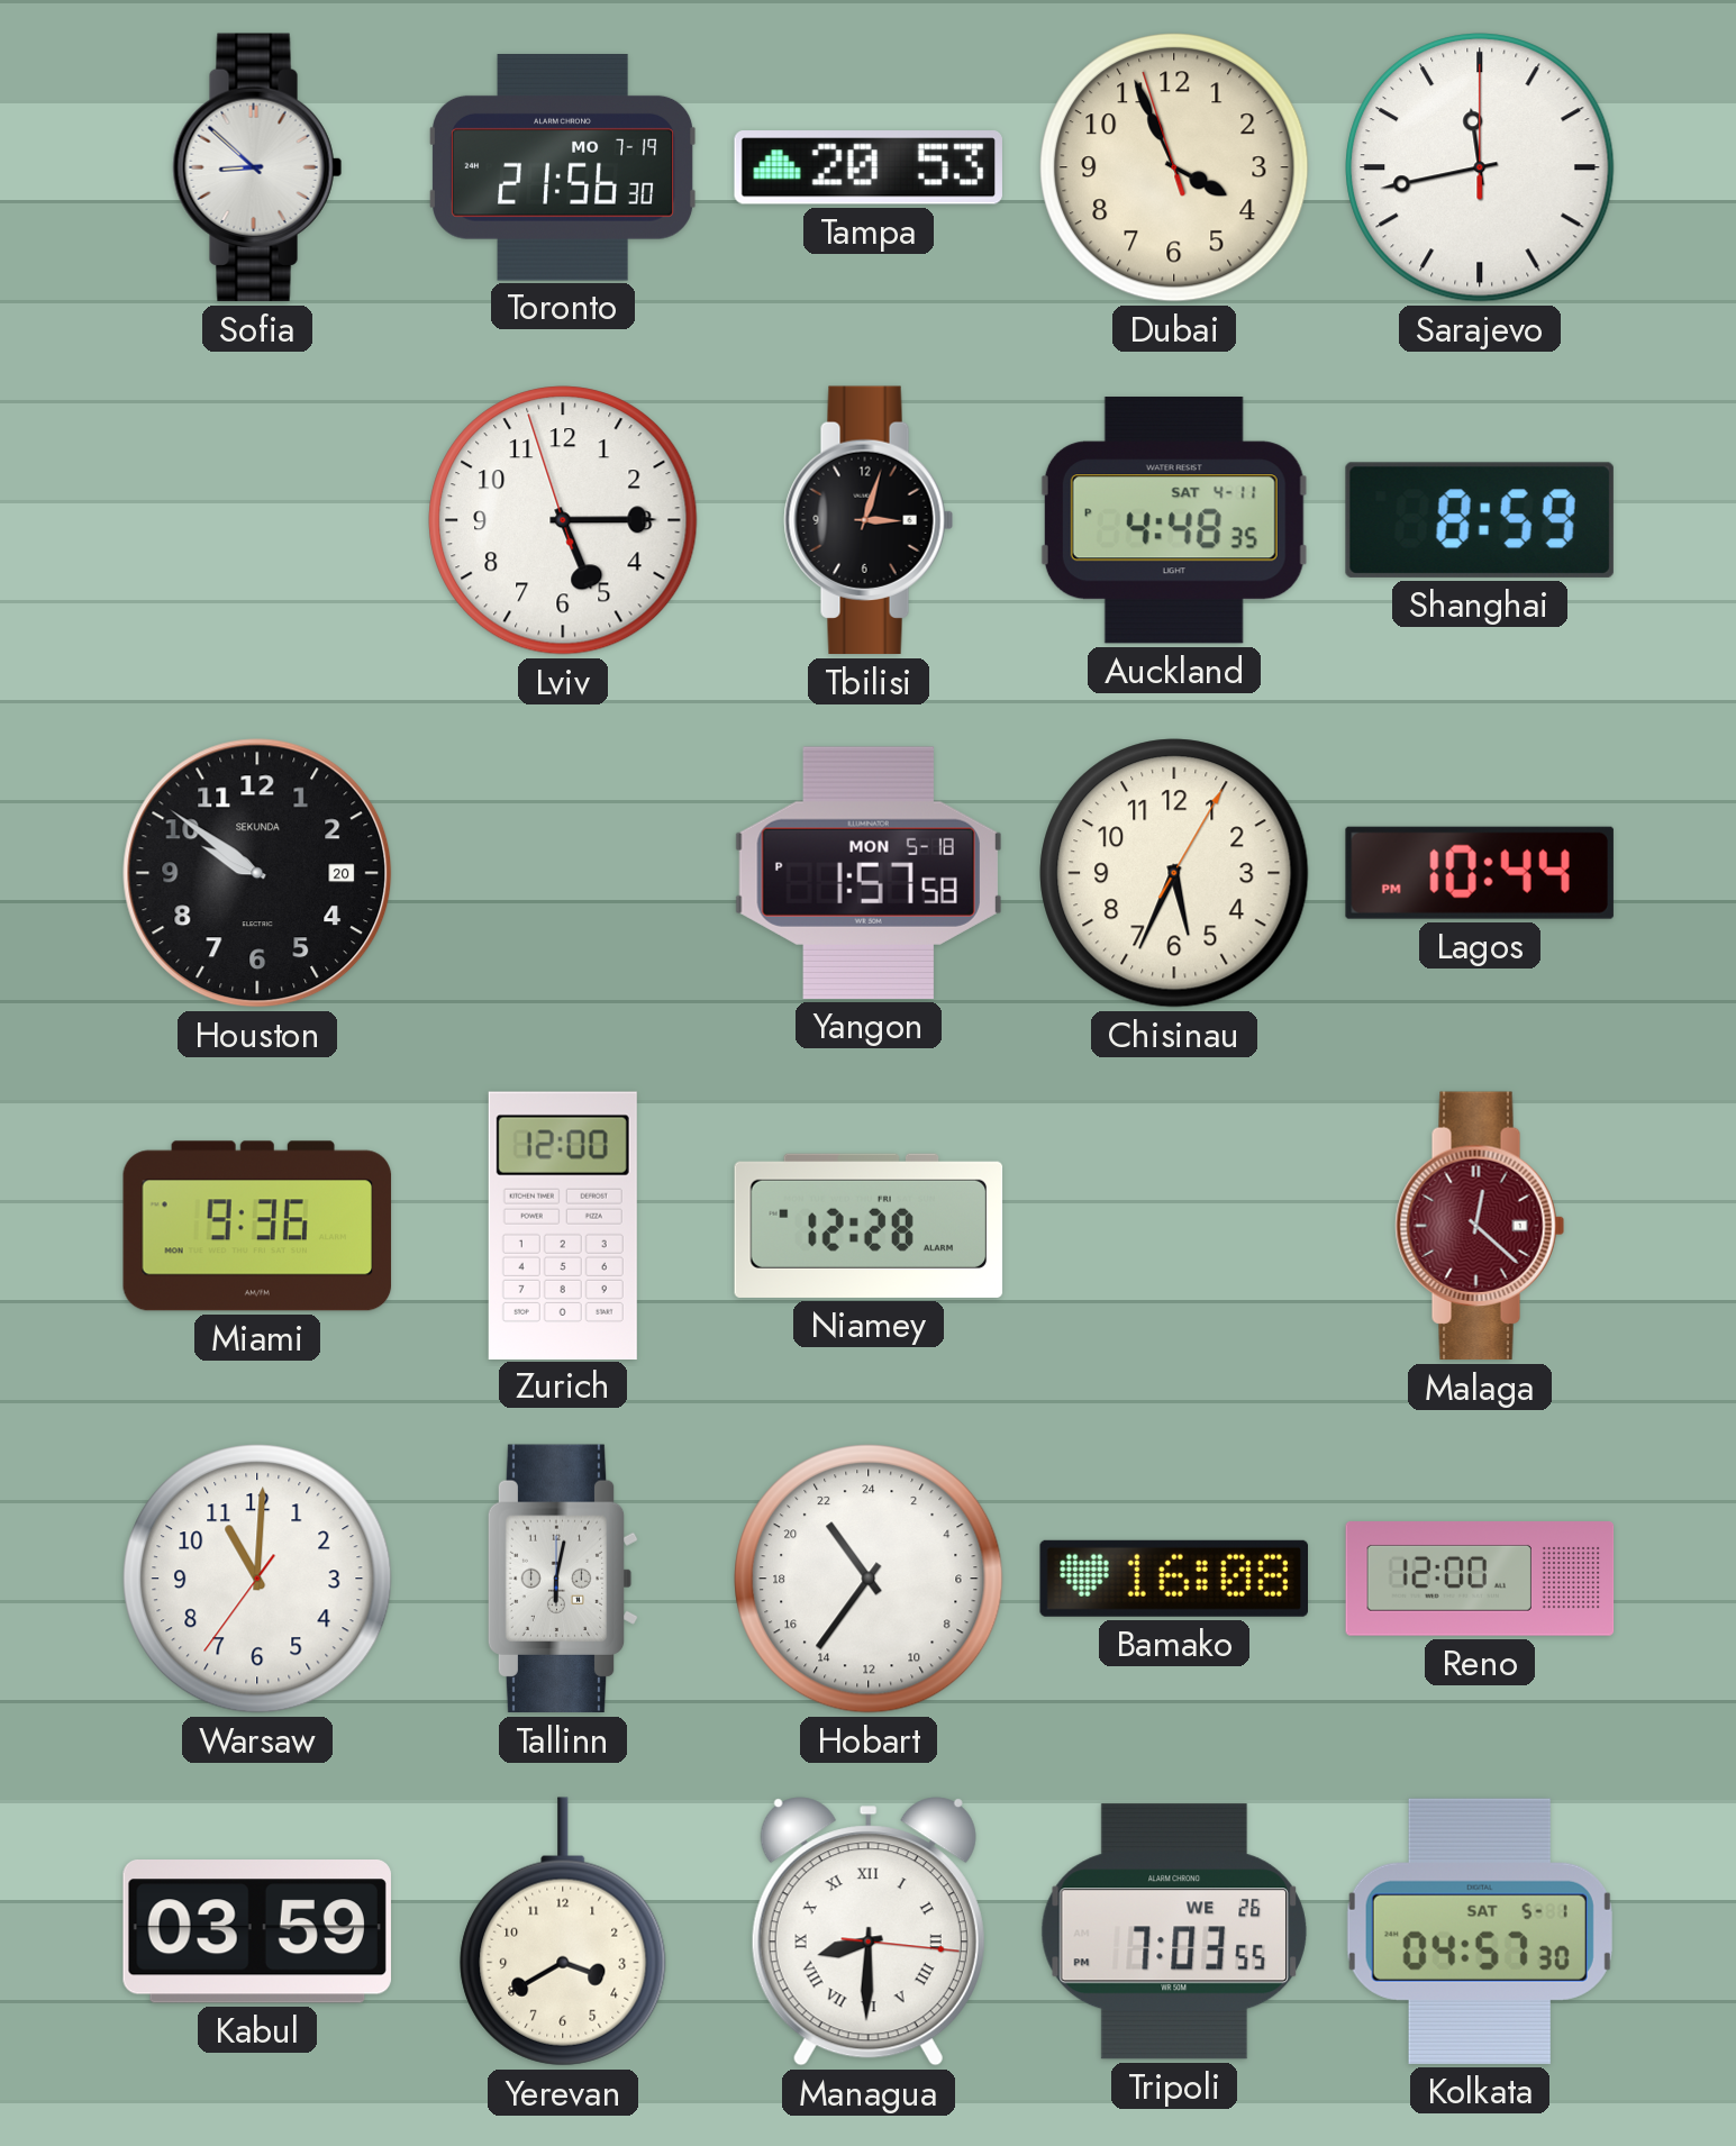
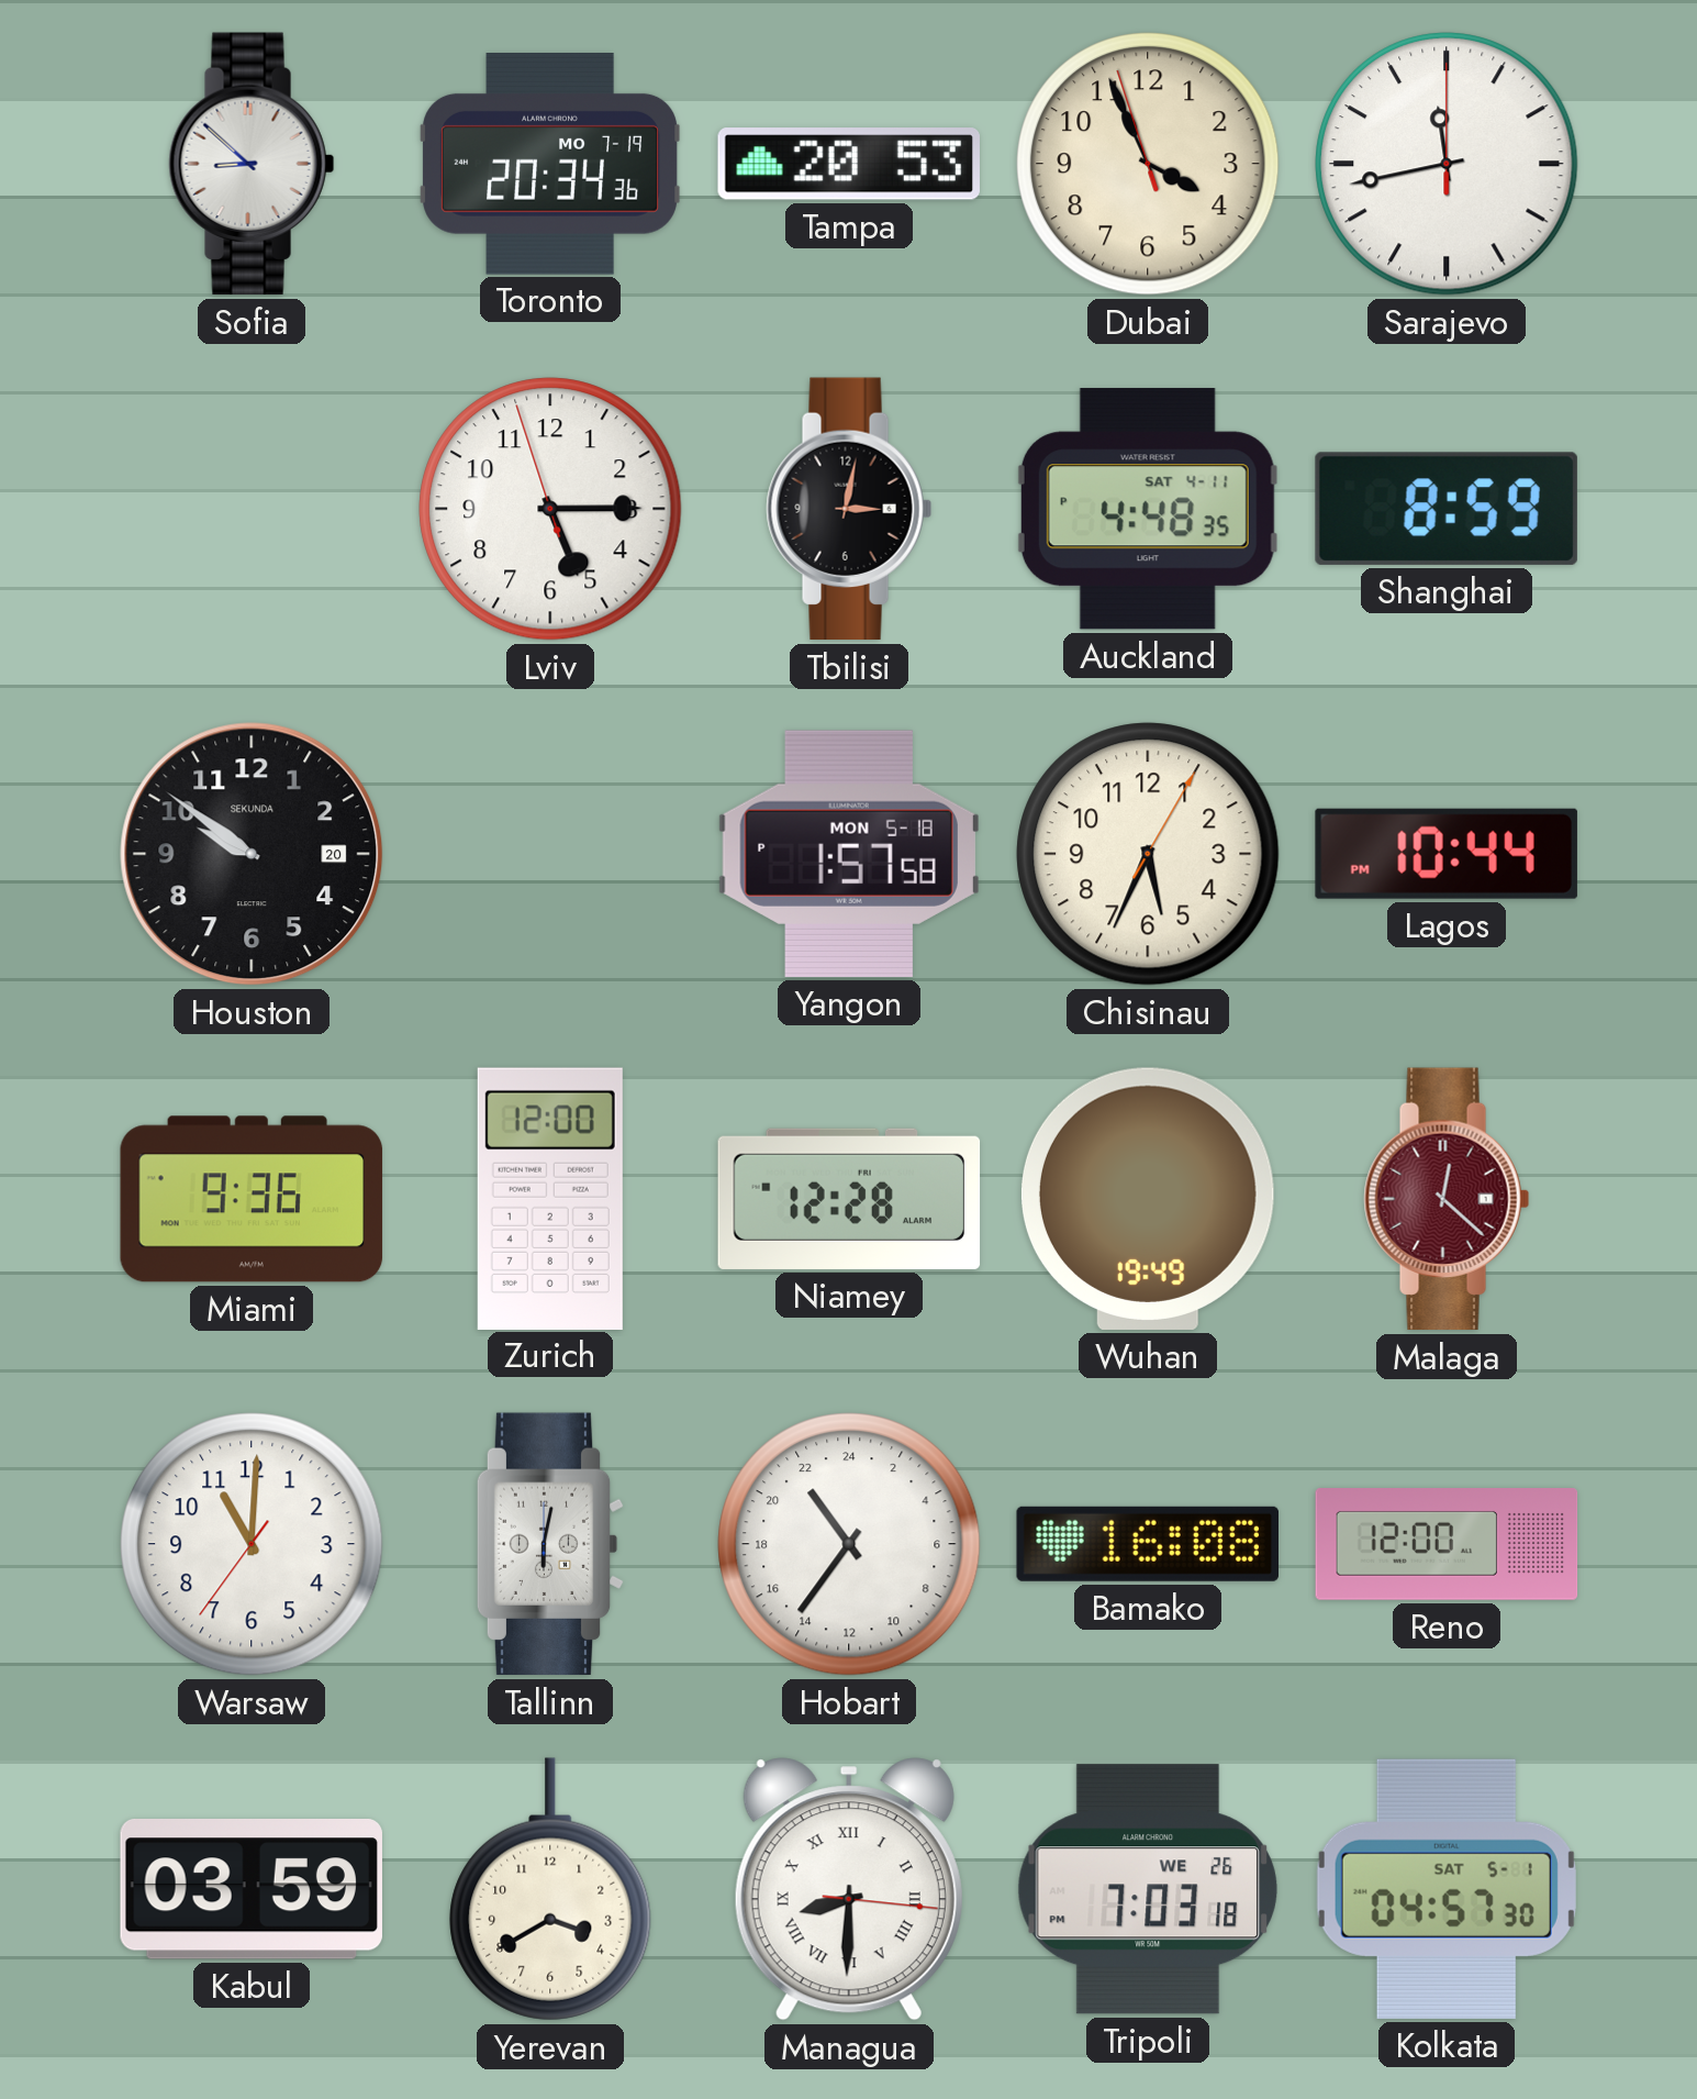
Toronto: 21:56 -> 20:34 (550, 164)
Tbilisi: 3:03 -> 3:02 (849, 509)
Wuhan: none -> 19:49 (1148, 1199)
Tripoli: 7:03:55 PM -> 7:03:18 PM (1148, 1889)
